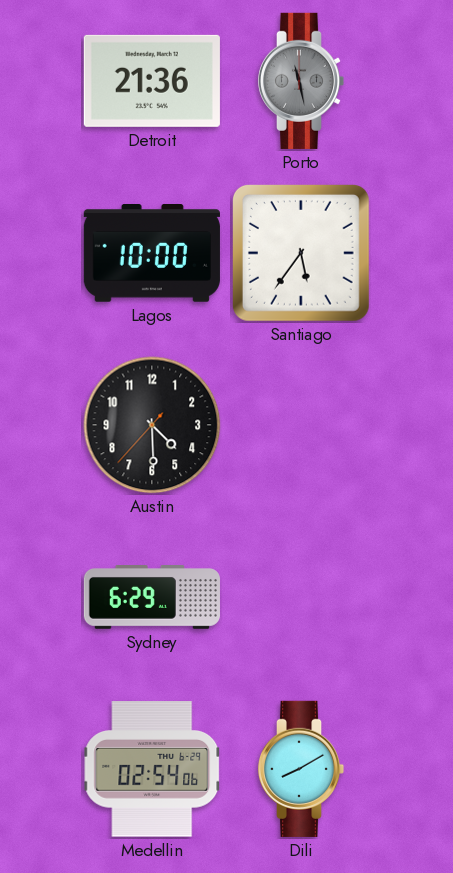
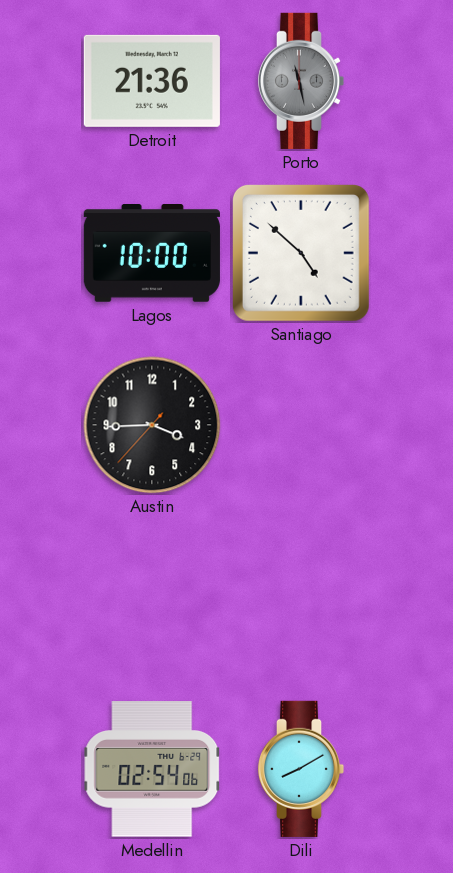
Santiago: 5:36 -> 4:52 (301, 253)
Austin: 4:29 -> 3:44 (152, 425)
Sydney: 6:29 -> none (152, 598)
